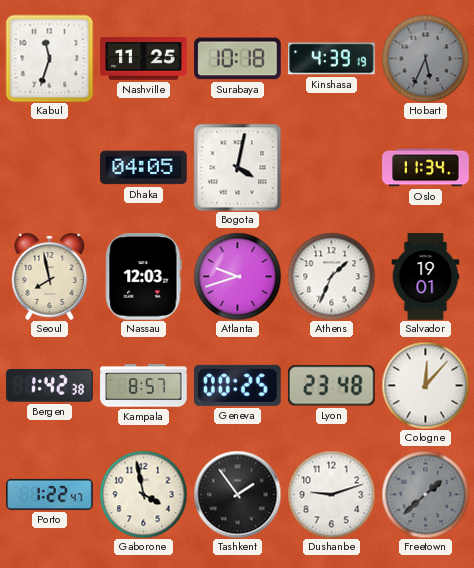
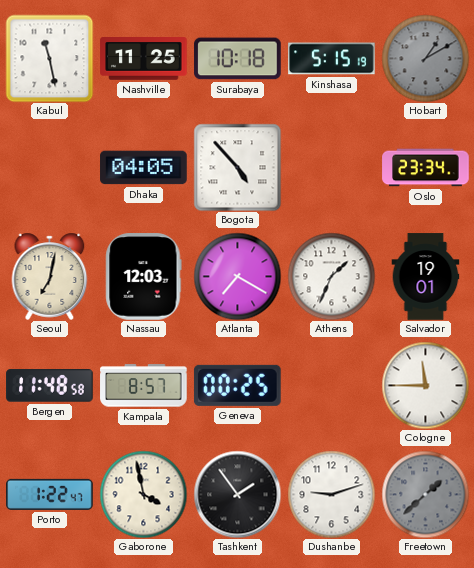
Kabul: 11:33 -> 11:28 (49, 58)
Kinshasa: 4:39 -> 5:15 (332, 59)
Hobart: 5:34 -> 1:10 (425, 58)
Bogota: 4:02 -> 4:53 (237, 167)
Oslo: 11:34 -> 23:34 (426, 168)
Seoul: 7:58 -> 7:02 (50, 276)
Atlanta: 9:42 -> 7:20 (237, 276)
Bergen: 1:42 -> 11:48 (50, 386)
Lyon: 23:48 -> none (332, 386)
Cologne: 12:07 -> 11:45 (425, 385)
